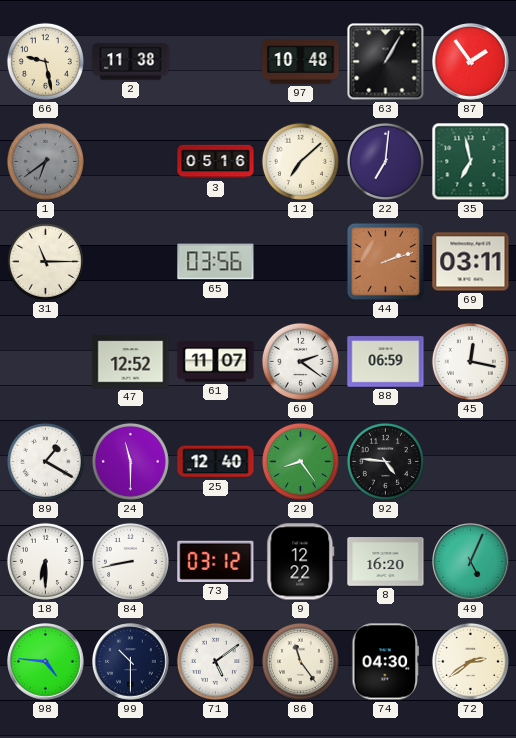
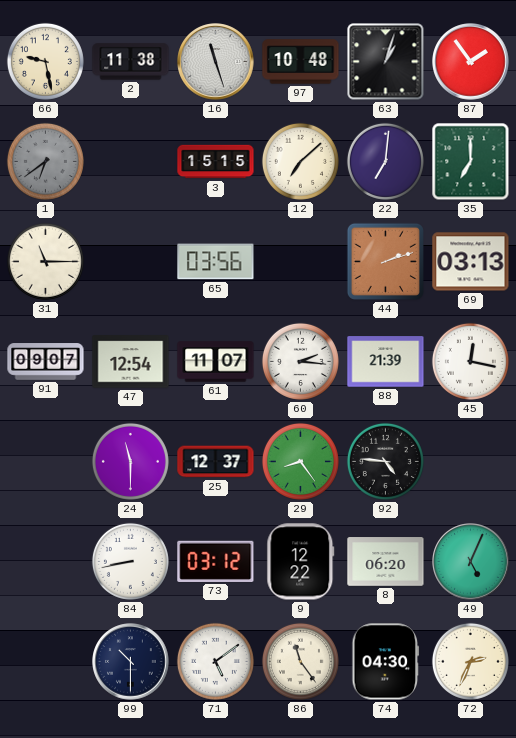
16: none -> 11:27 (216, 62)
63: 1:05 -> 1:03 (386, 62)
3: 05:16 -> 15:15 (216, 162)
35: 6:58 -> 7:00 (471, 162)
69: 03:11 -> 03:13 (471, 262)
91: none -> 09:07 (46, 362)
47: 12:52 -> 12:54 (131, 362)
60: 2:21 -> 2:16 (300, 361)
88: 06:59 -> 21:39 (386, 362)
89: 1:20 -> none (45, 461)
25: 12:40 -> 12:37 (216, 462)
18: 6:30 -> none (45, 561)
8: 16:20 -> 06:20 (386, 562)
98: 4:46 -> none (46, 662)
72: 2:39 -> 2:34 (470, 661)
